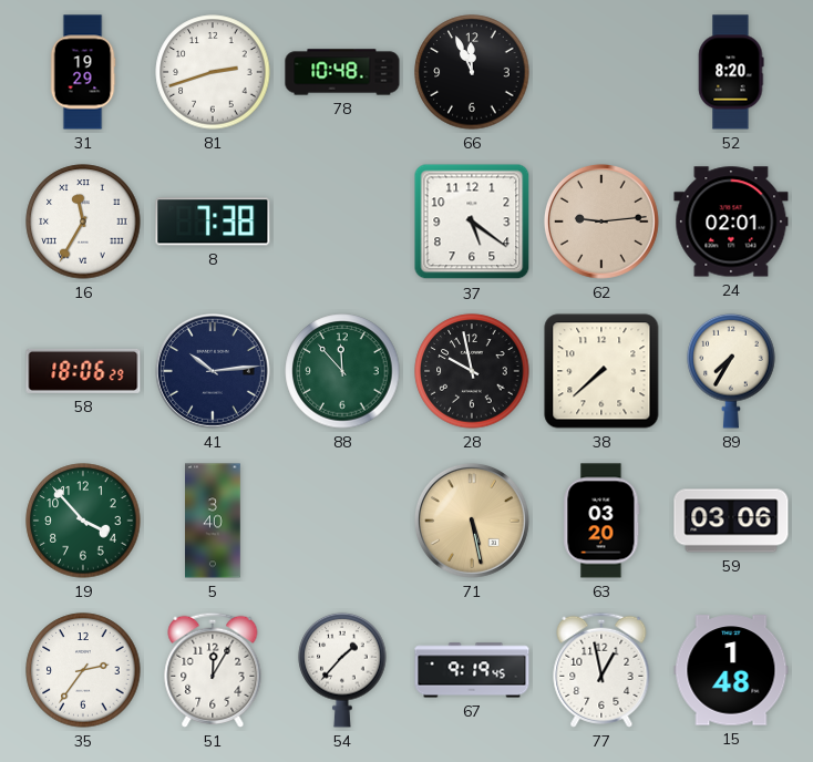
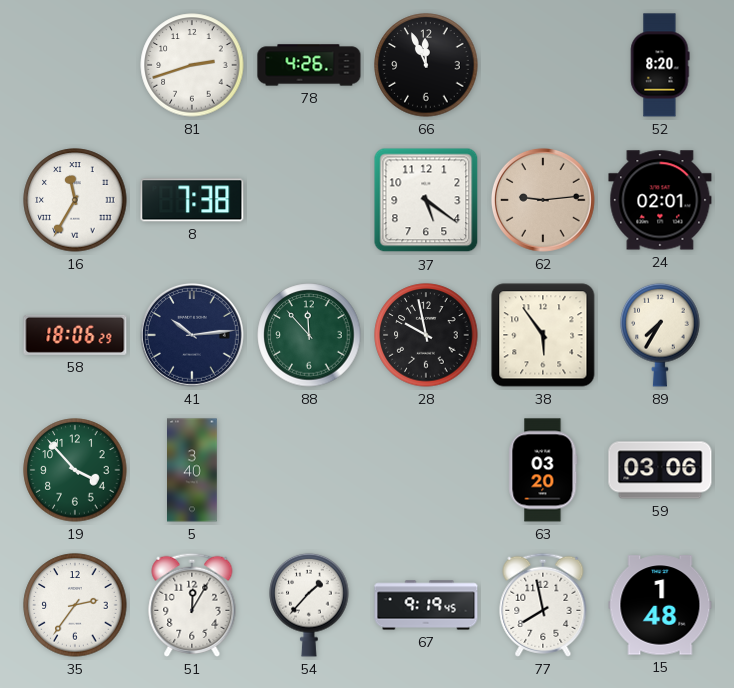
31: 19:29 -> none (83, 72)
78: 10:48 -> 4:26 (309, 65)
38: 7:38 -> 5:54 (543, 335)
71: 5:28 -> none (472, 521)
77: 12:58 -> 7:58 (543, 605)
